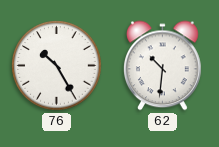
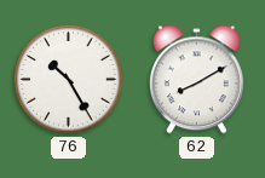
62: 10:31 -> 8:10 (197, 80)
